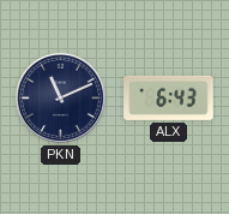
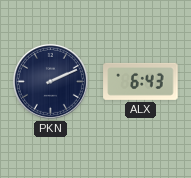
PKN: 11:11 -> 2:11 (50, 81)
